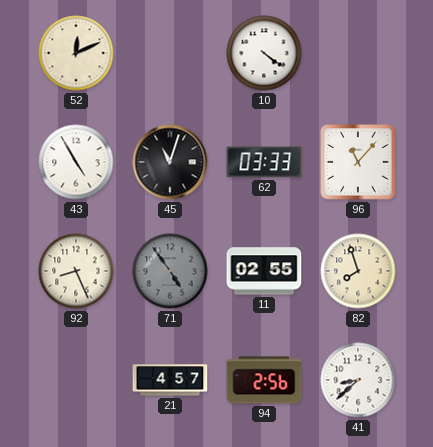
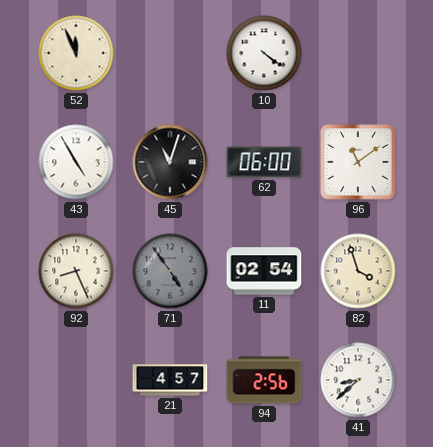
52: 12:11 -> 11:56 (76, 53)
62: 03:33 -> 06:00 (264, 162)
96: 11:07 -> 11:09 (358, 162)
11: 02:55 -> 02:54 (264, 271)
82: 7:57 -> 3:57 (358, 271)
